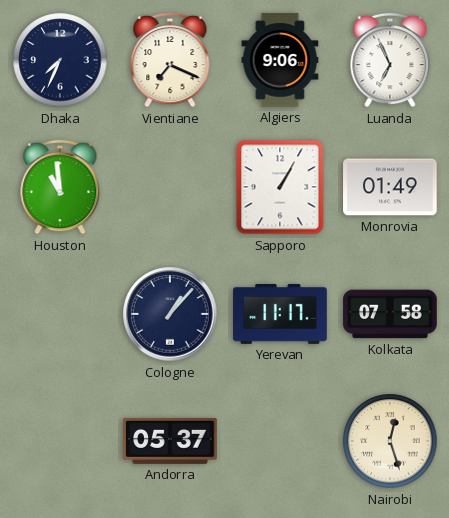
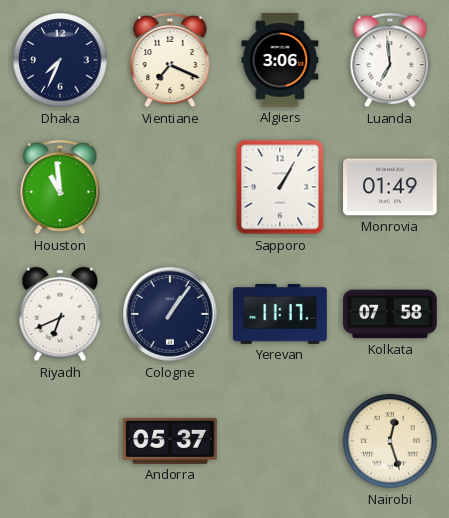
Algiers: 9:06 -> 3:06 (280, 60)
Luanda: 6:56 -> 6:59 (390, 60)
Riyadh: none -> 6:41 (60, 314)
Cologne: 1:07 -> 1:06 (170, 314)
